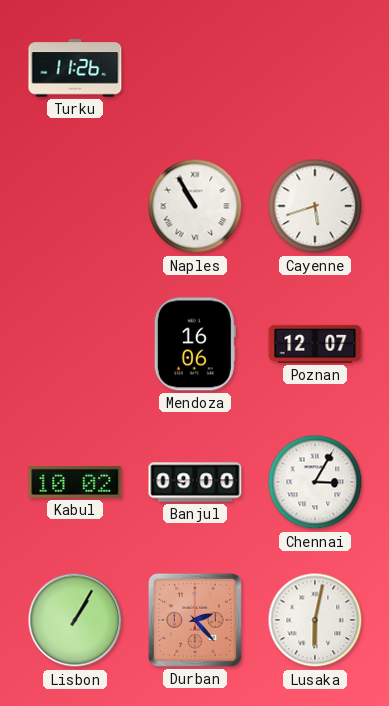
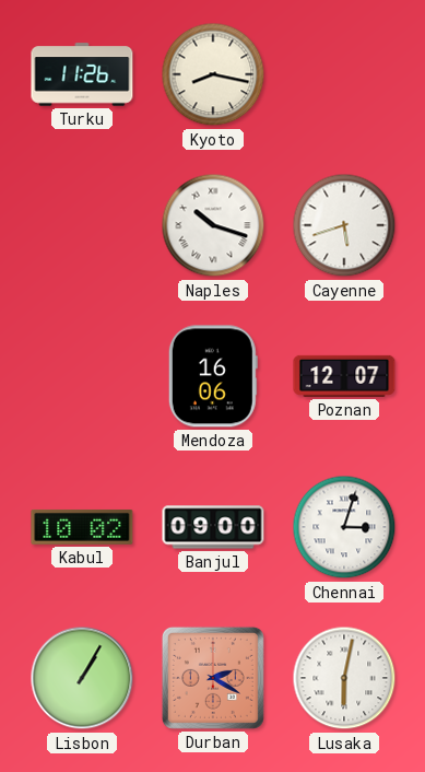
Kyoto: none -> 8:17 (213, 74)
Naples: 10:55 -> 10:18 (213, 225)
Chennai: 3:05 -> 3:03 (344, 527)
Durban: 2:23 -> 2:20 (213, 678)
